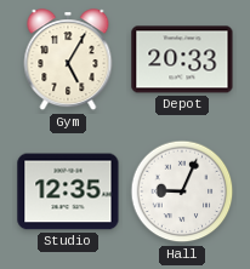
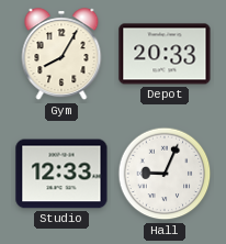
Gym: 5:05 -> 8:05 (61, 55)
Studio: 12:35 -> 12:33 (61, 174)
